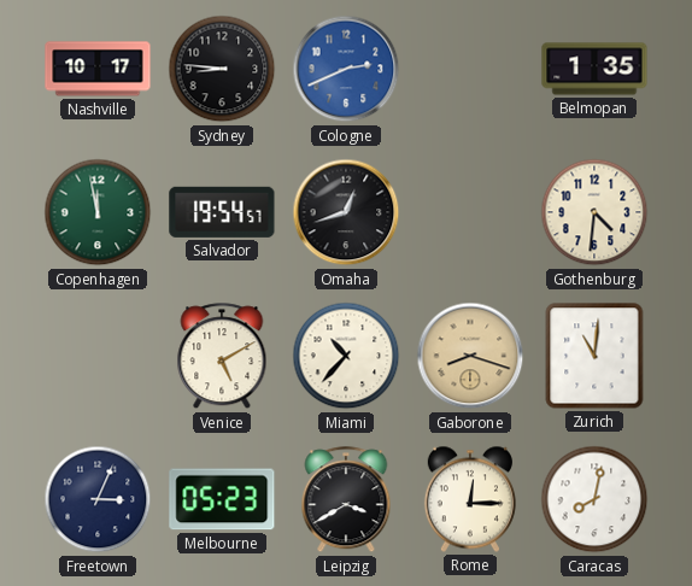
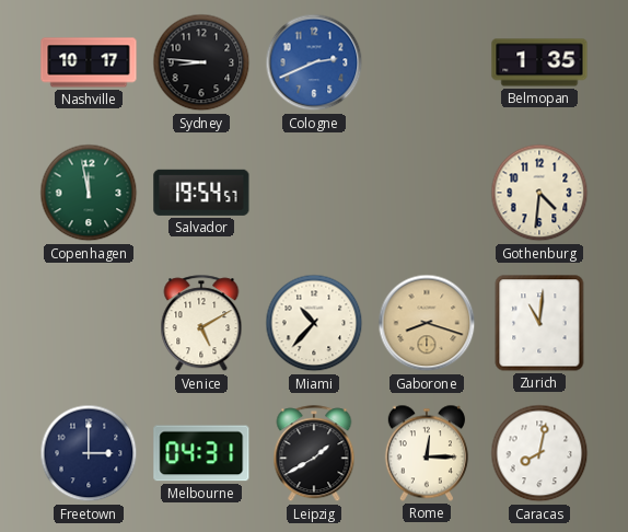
Omaha: 12:42 -> none (346, 212)
Freetown: 3:04 -> 3:00 (89, 453)
Melbourne: 05:23 -> 04:31 (201, 453)
Leipzig: 3:40 -> 1:40 (314, 454)
